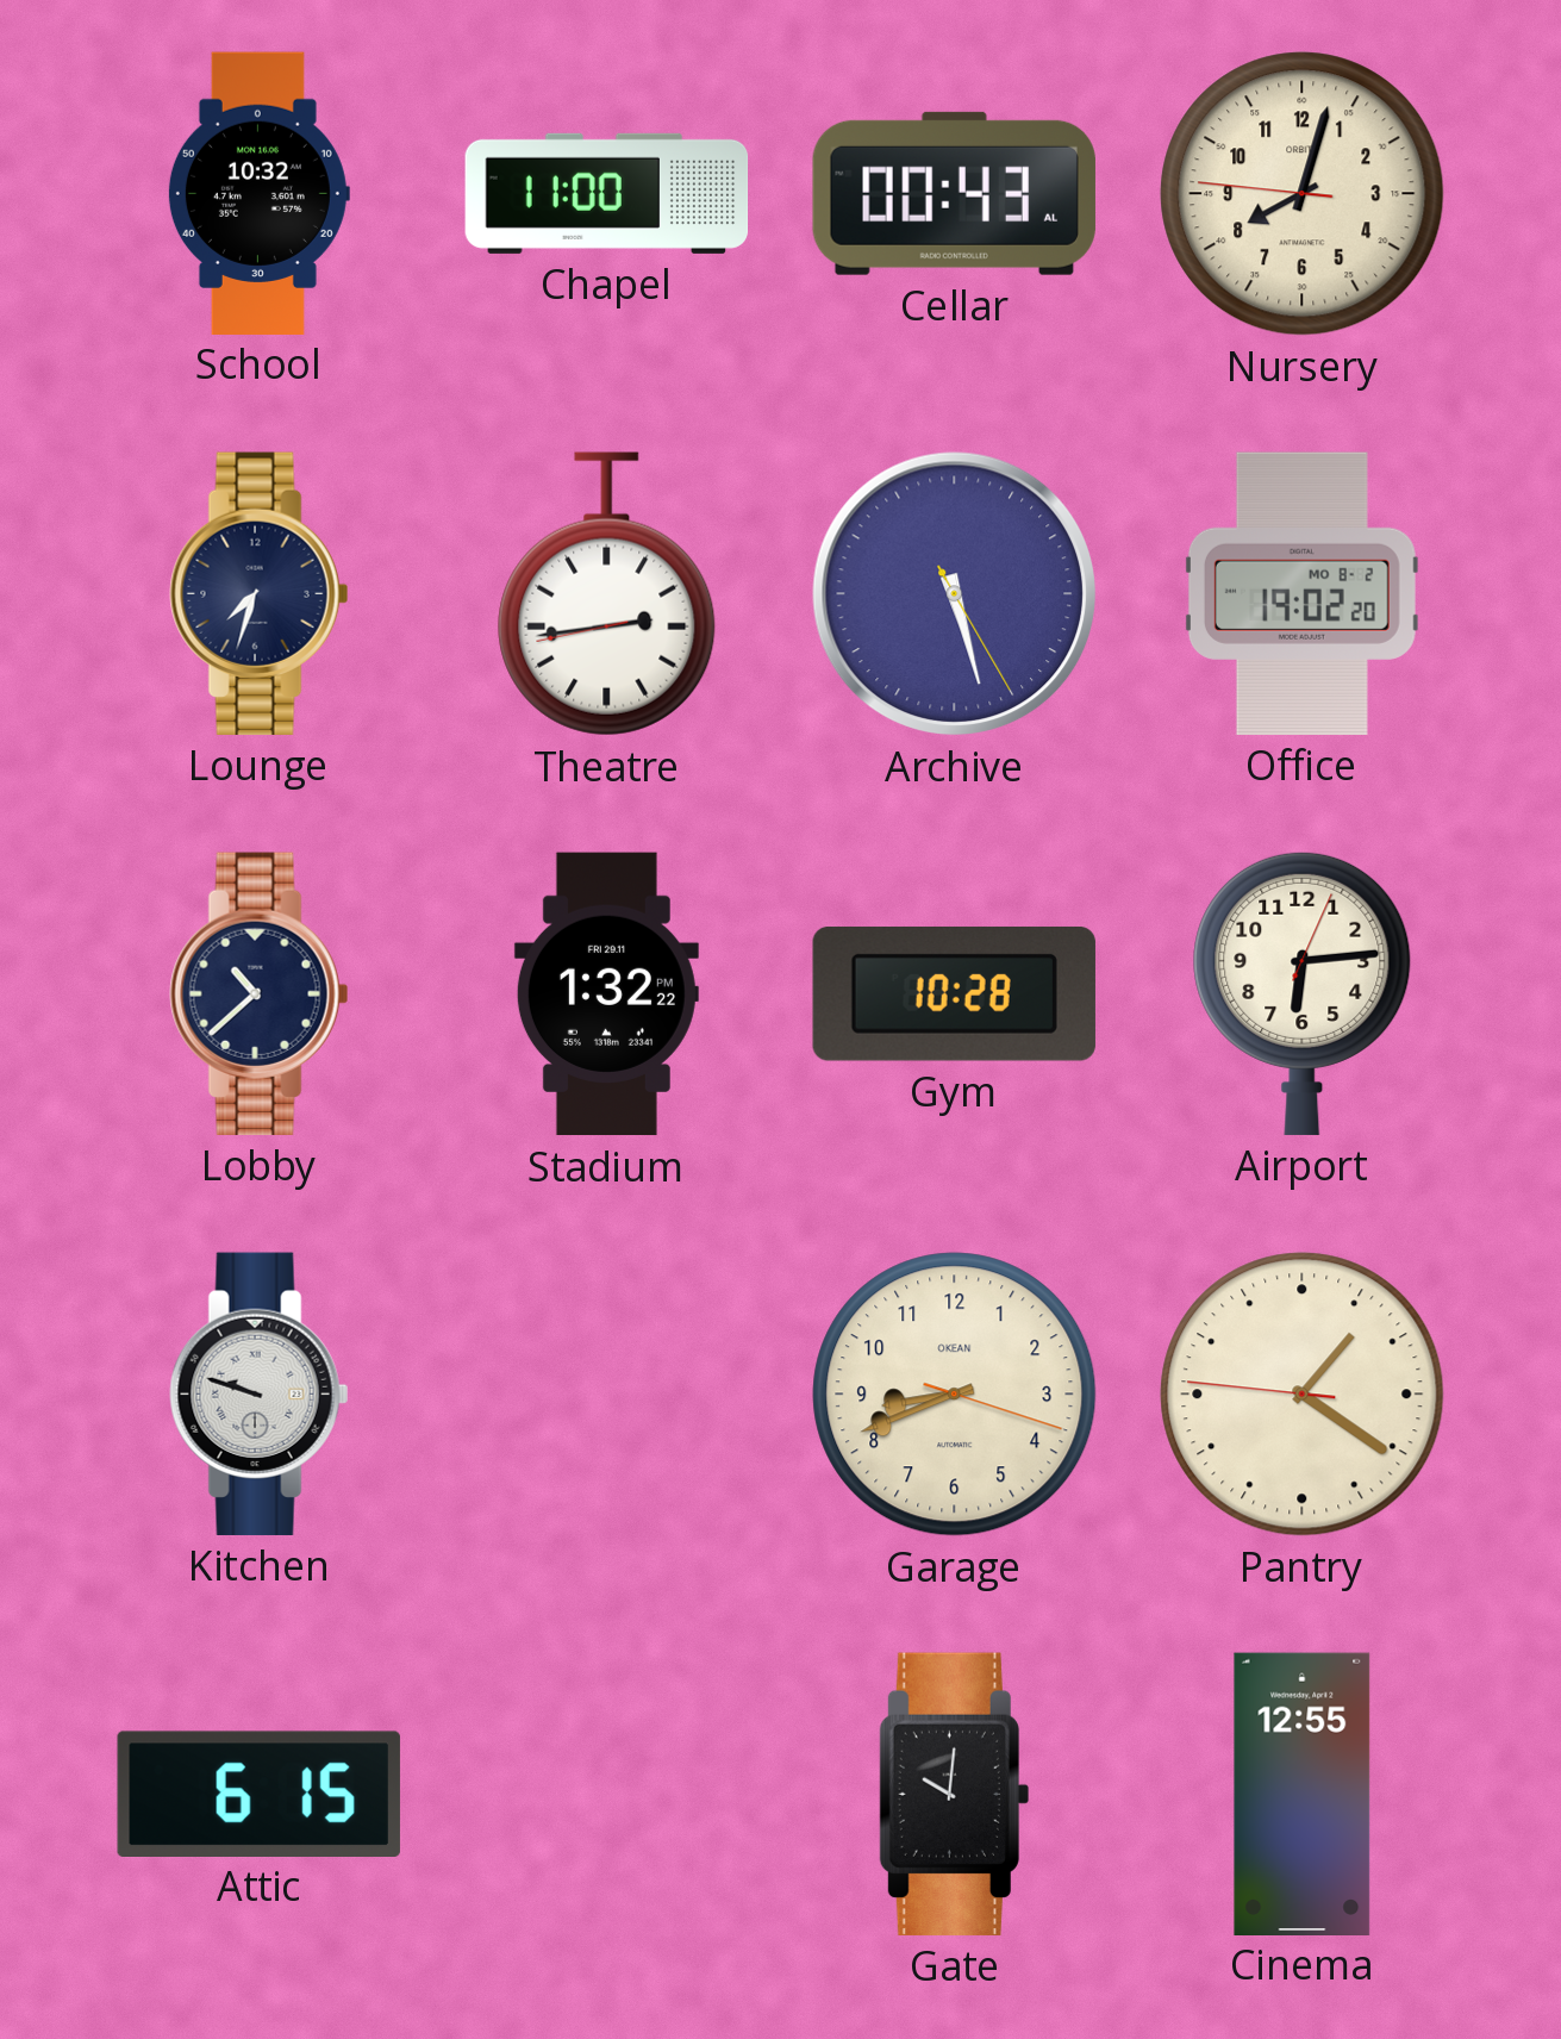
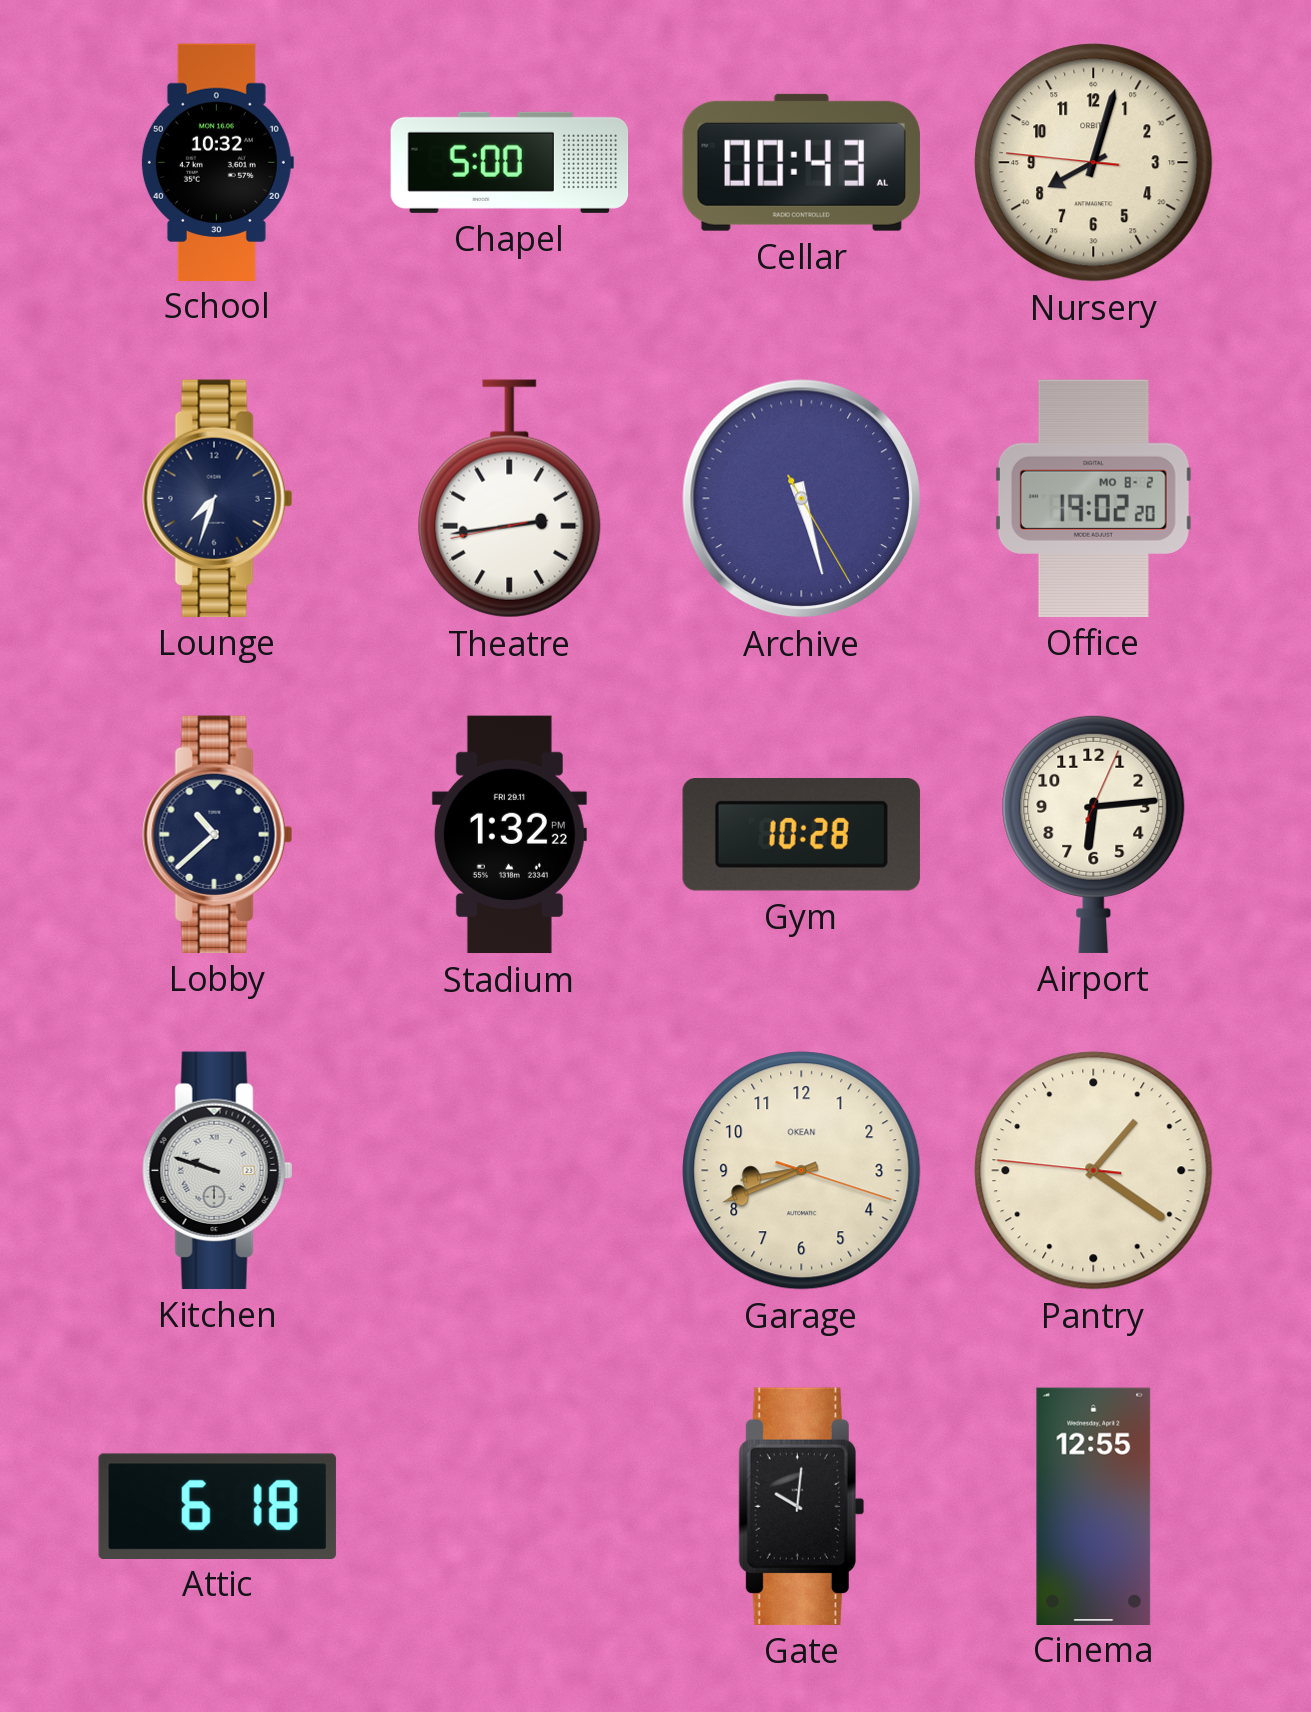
Chapel: 11:00 -> 5:00 (510, 162)
Attic: 6:15 -> 6:18 (217, 1506)
